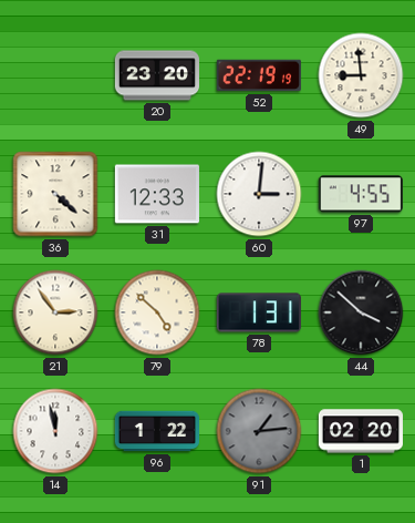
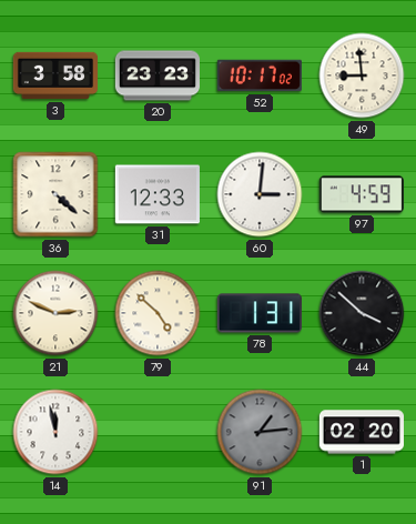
3: none -> 3:58 (54, 75)
20: 23:20 -> 23:23 (156, 75)
52: 22:19 -> 10:17 (260, 75)
97: 4:55 -> 4:59 (362, 194)
21: 2:54 -> 2:49 (55, 313)
96: 1:22 -> none (156, 431)
